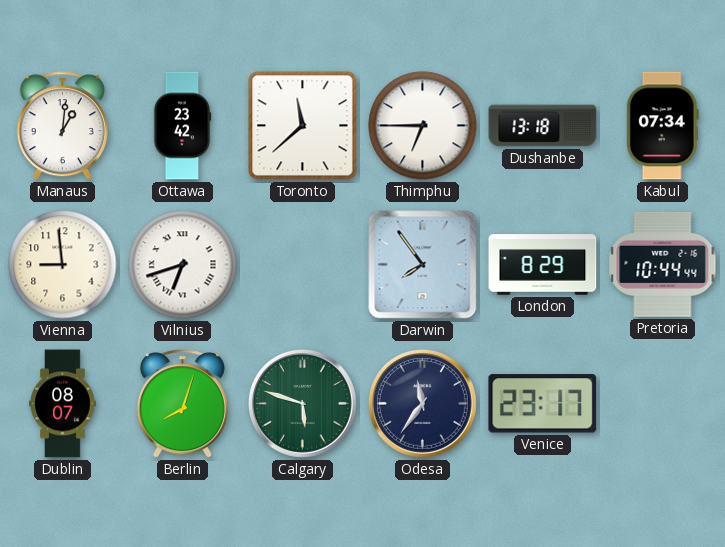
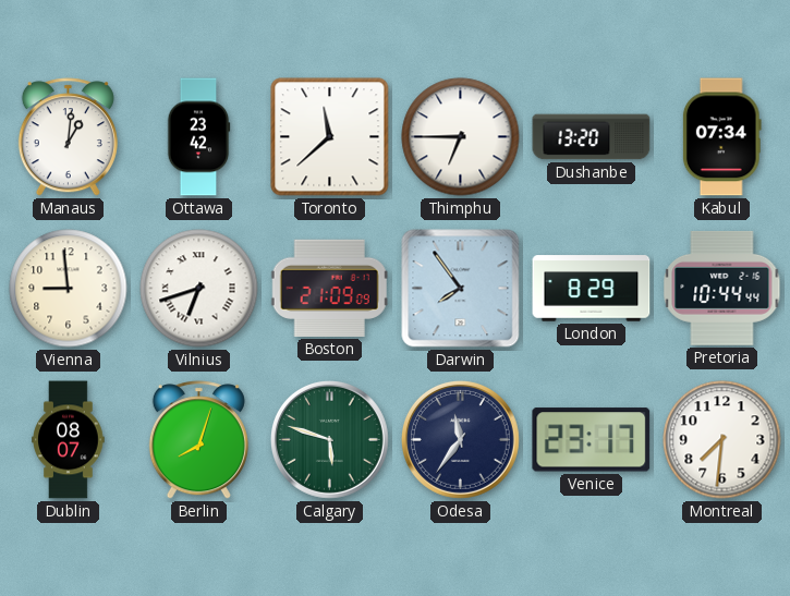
Dushanbe: 13:18 -> 13:20 (592, 137)
Boston: none -> 21:09 (329, 288)
Montreal: none -> 7:31 (722, 440)
